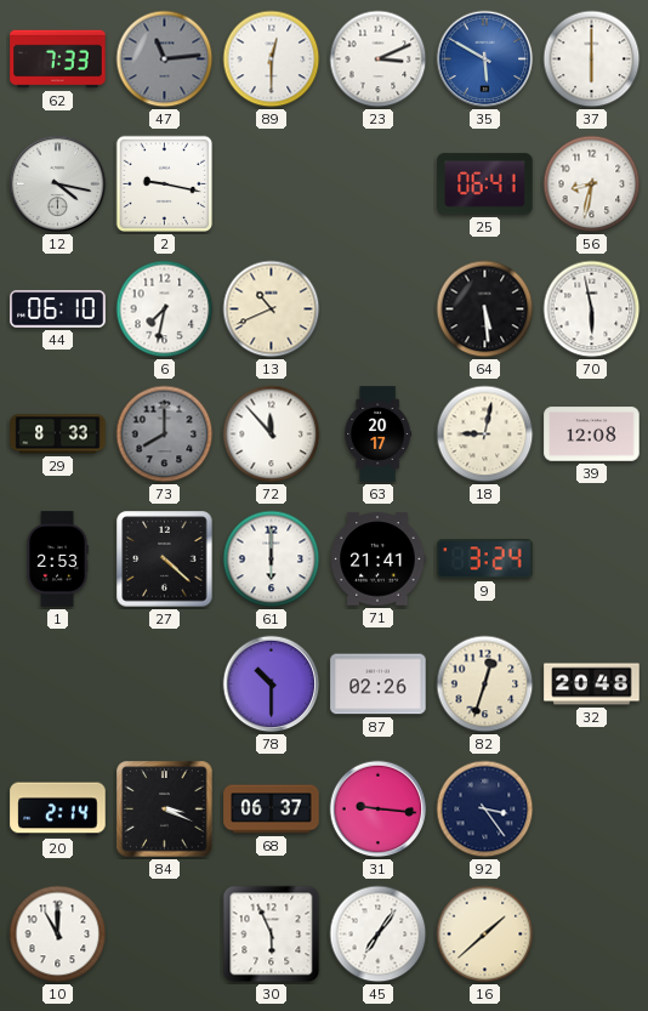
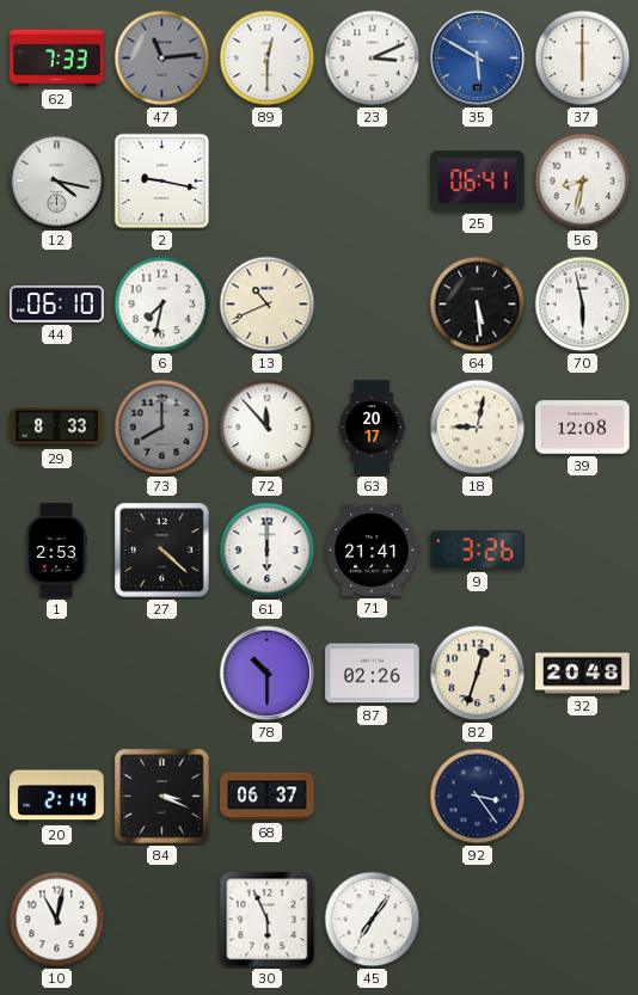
9: 3:24 -> 3:26 (478, 551)
31: 9:16 -> none (379, 810)
10: 11:00 -> 11:02 (57, 920)
16: 1:38 -> none (485, 935)
